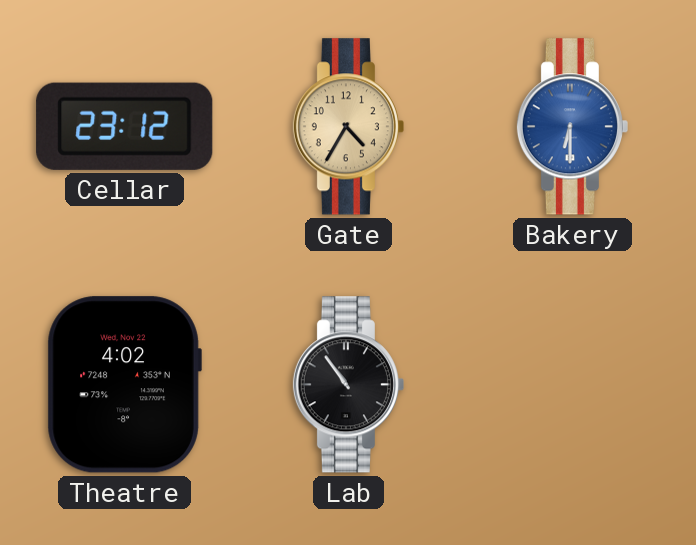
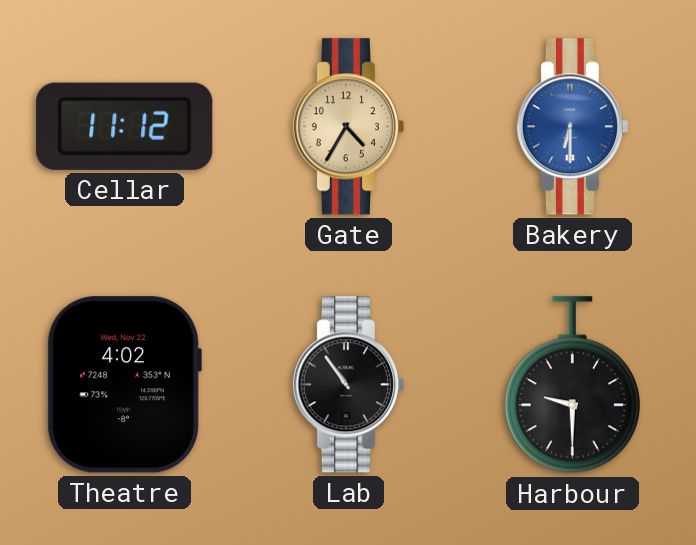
Cellar: 23:12 -> 11:12 (125, 126)
Harbour: none -> 9:30 (572, 385)
